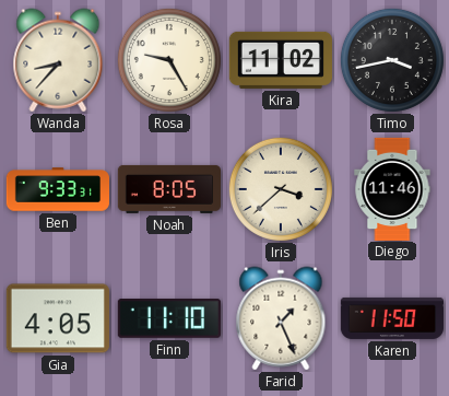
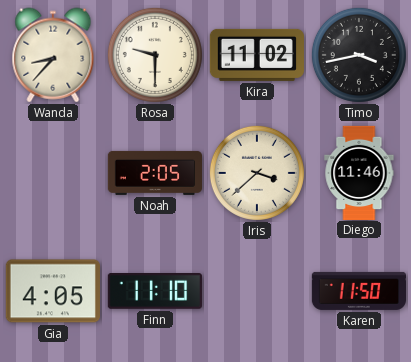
Rosa: 9:25 -> 9:30 (155, 55)
Ben: 9:33 -> none (57, 189)
Noah: 8:05 -> 2:05 (154, 173)
Farid: 1:26 -> none (281, 318)
